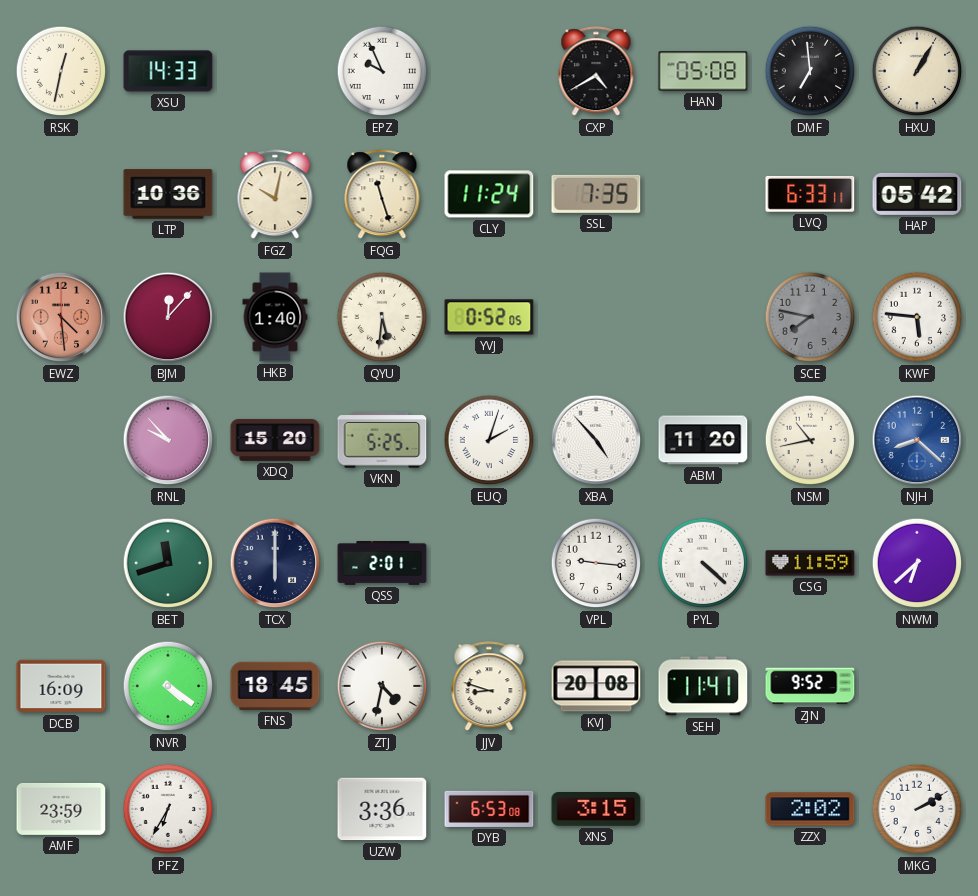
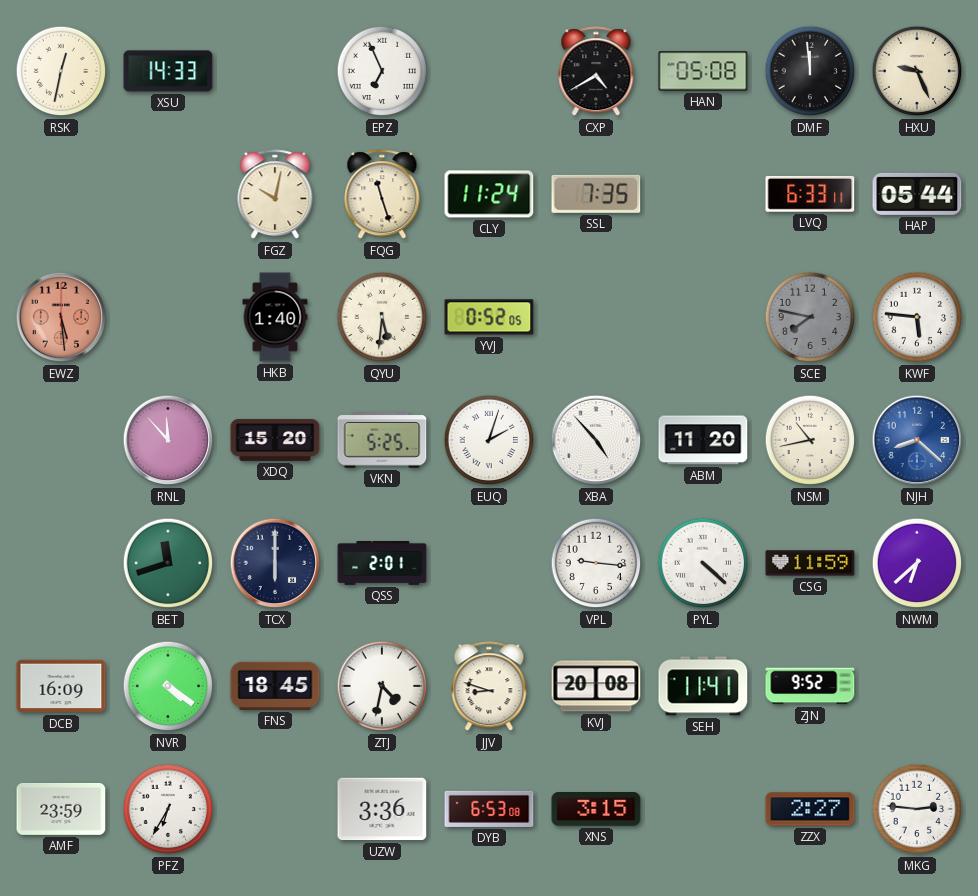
EPZ: 9:56 -> 6:56 (382, 71)
DMF: 6:59 -> 11:59 (810, 71)
HXU: 1:05 -> 9:26 (917, 71)
LTP: 10:36 -> none (168, 194)
HAP: 05:42 -> 05:44 (917, 194)
EWZ: 4:29 -> 5:29 (61, 317)
BJM: 12:07 -> none (168, 317)
RNL: 9:53 -> 11:53 (168, 440)
ZZX: 2:02 -> 2:27 (810, 809)
MKG: 2:10 -> 2:46 (917, 809)
